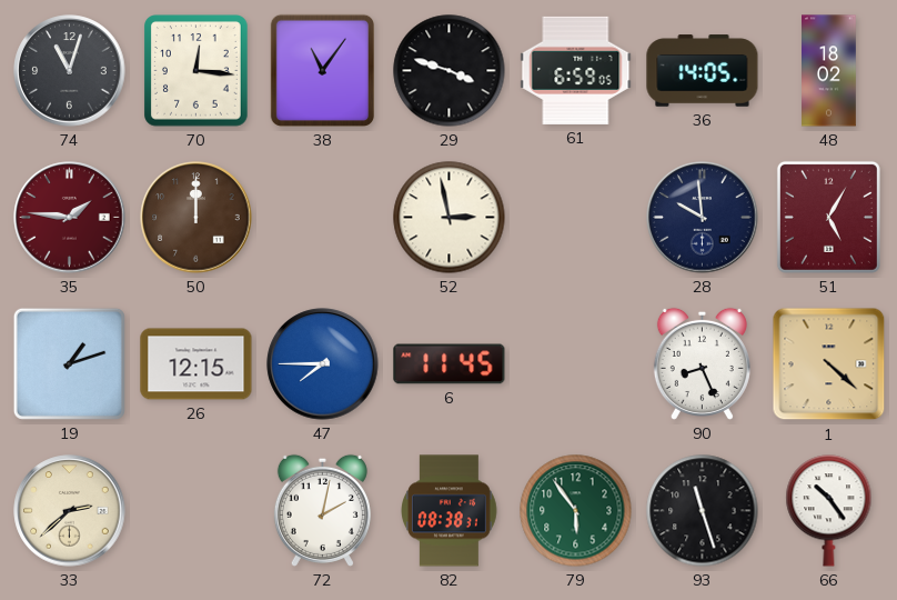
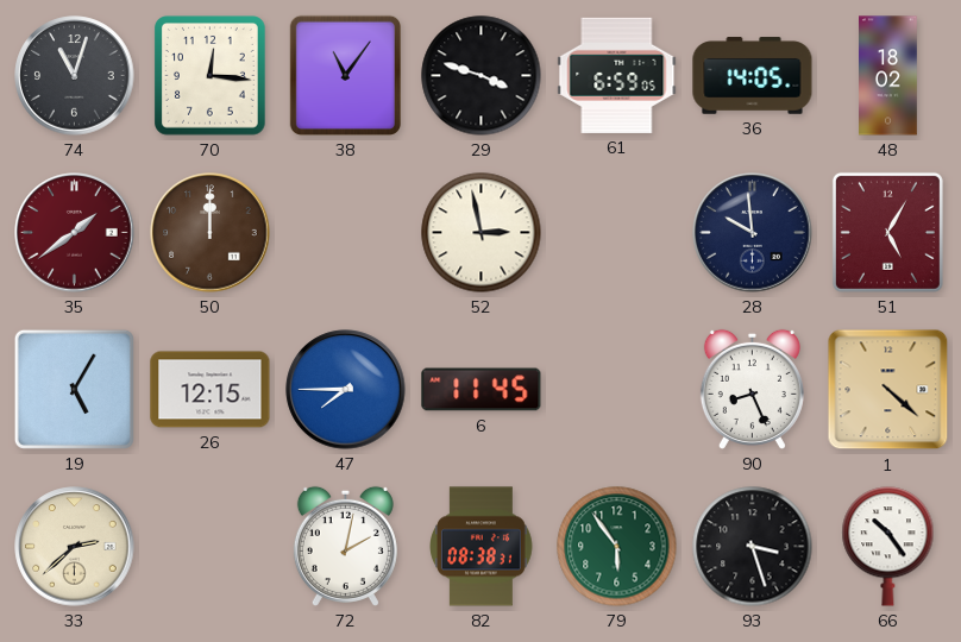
35: 1:46 -> 1:39 (75, 233)
19: 1:12 -> 5:05 (74, 389)
93: 11:27 -> 3:27 (753, 547)
